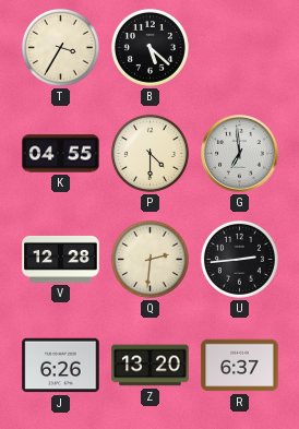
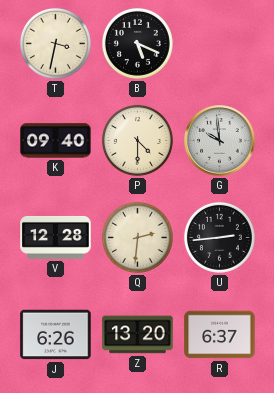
T: 3:35 -> 3:32 (55, 43)
B: 5:22 -> 5:19 (137, 43)
K: 04:55 -> 09:40 (56, 141)
G: 6:59 -> 9:59 (220, 141)
